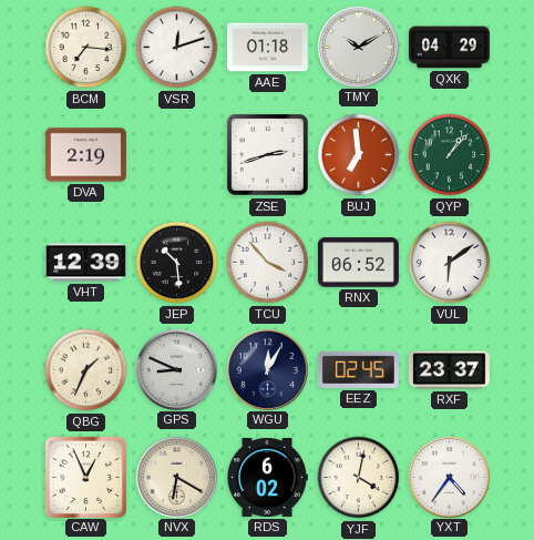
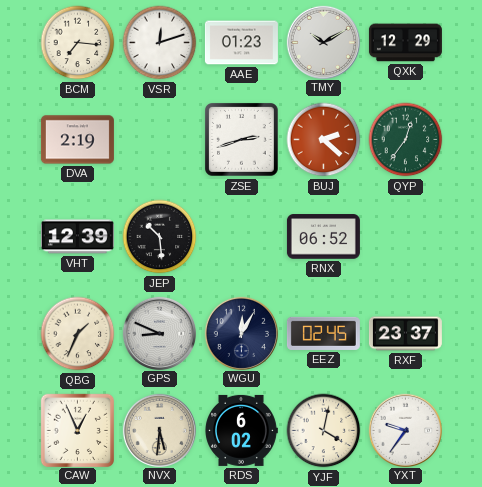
AAE: 01:18 -> 01:23 (241, 43)
QXK: 04:29 -> 12:29 (405, 43)
BUJ: 6:59 -> 2:22 (324, 140)
QYP: 1:07 -> 12:36 (406, 140)
TCU: 3:53 -> none (268, 263)
VUL: 6:09 -> none (450, 263)
NVX: 6:20 -> 5:31 (159, 430)
YXT: 4:36 -> 9:36 (405, 430)
